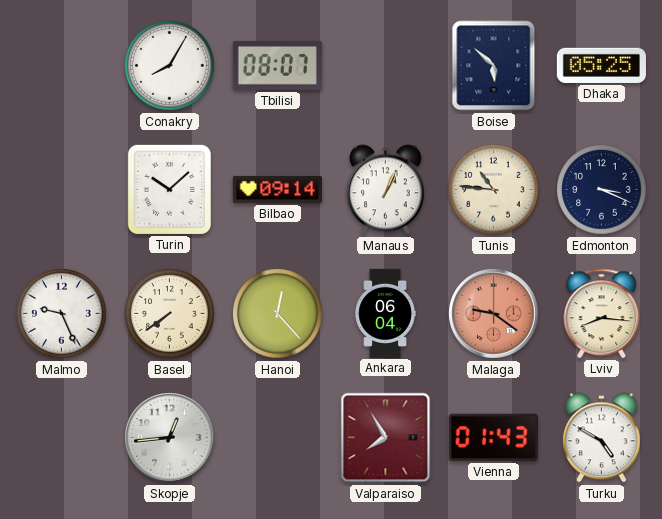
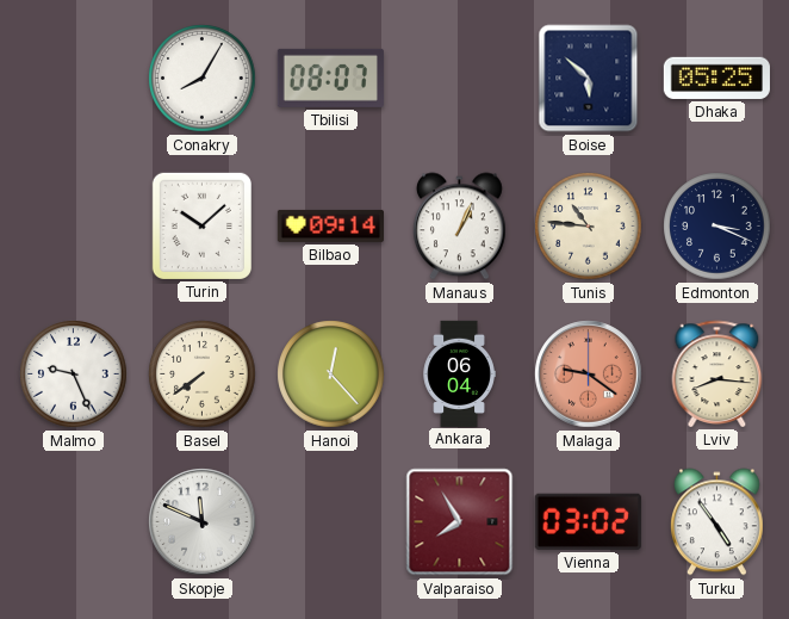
Skopje: 12:44 -> 11:49 (203, 522)
Vienna: 01:43 -> 03:02 (588, 521)
Turku: 4:50 -> 4:54 (716, 522)
